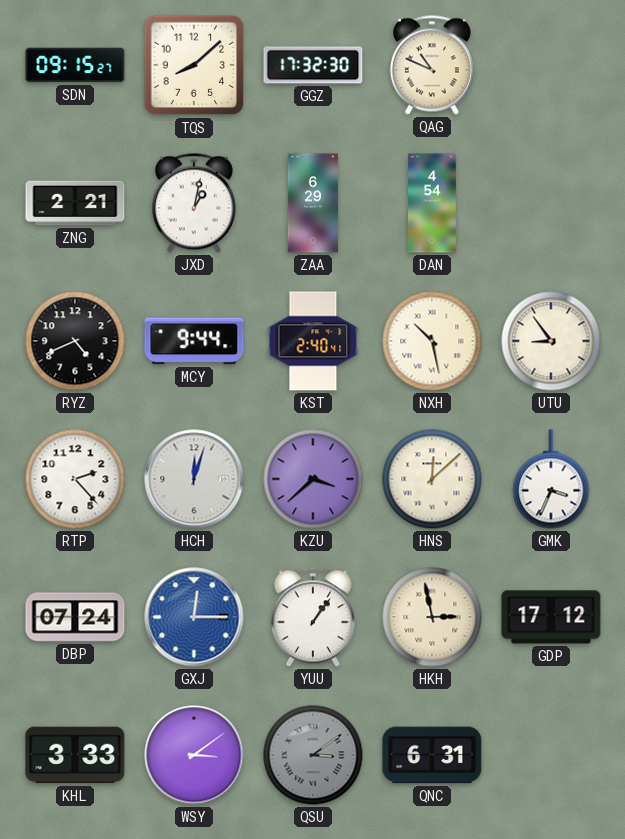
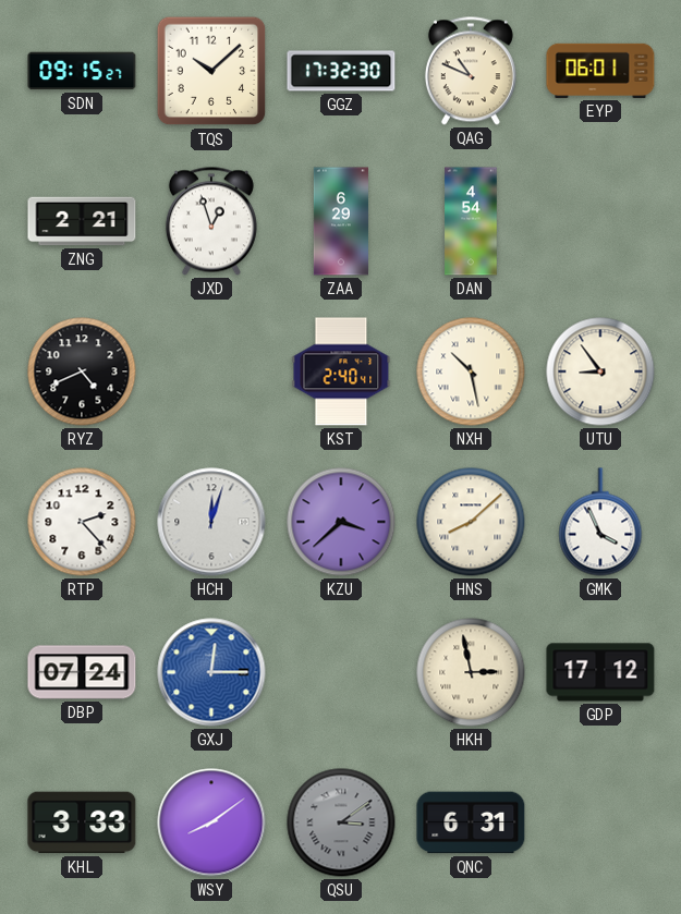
TQS: 8:08 -> 10:08 (211, 71)
EYP: none -> 06:01 (600, 71)
JXD: 1:02 -> 12:57 (211, 221)
MCY: 9:44 -> none (194, 341)
HNS: 12:08 -> 8:08 (471, 522)
GMK: 3:34 -> 3:56 (600, 522)
YUU: 1:06 -> none (313, 617)
WSY: 3:09 -> 8:09 (211, 822)
